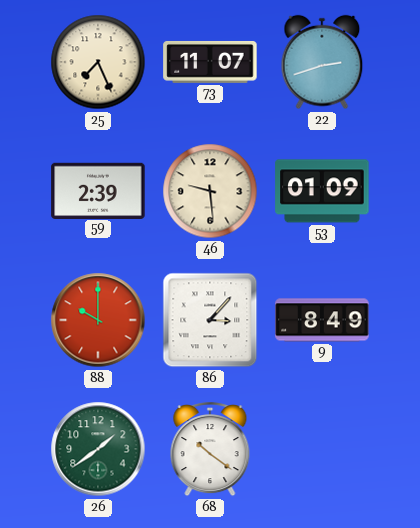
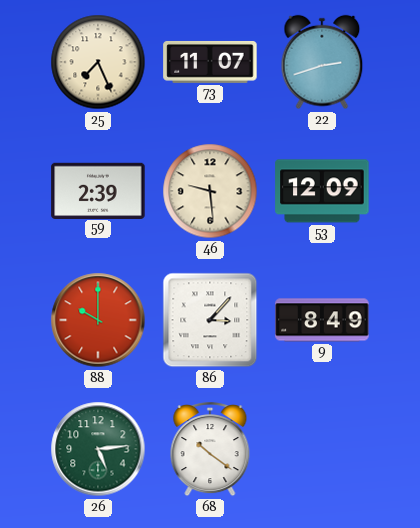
53: 01:09 -> 12:09 (322, 191)
26: 1:39 -> 5:14 (98, 449)
